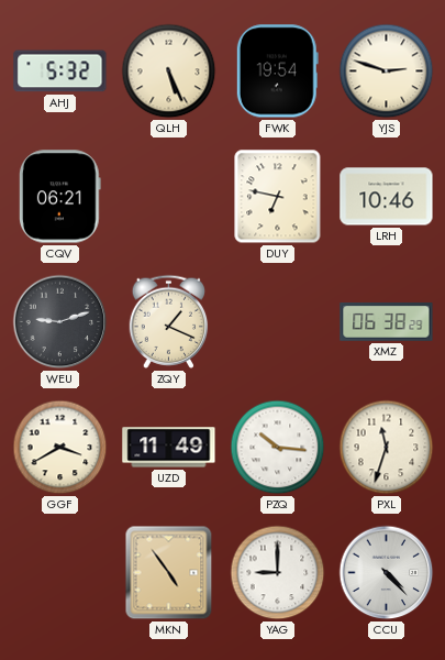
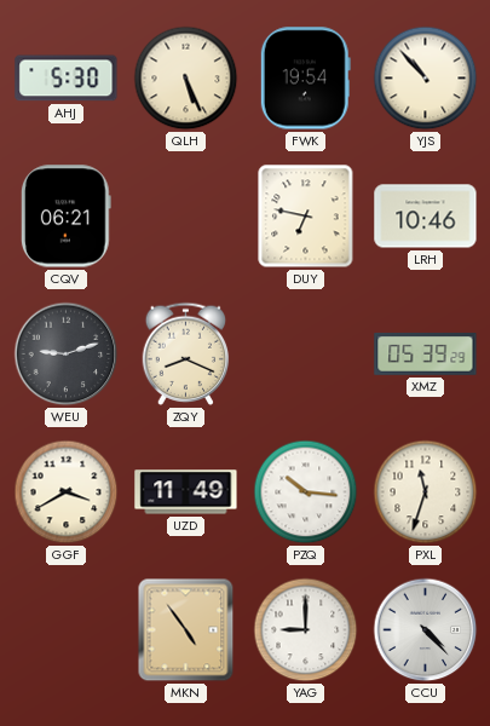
AHJ: 5:32 -> 5:30 (67, 79)
YJS: 2:48 -> 10:53 (426, 79)
ZQY: 1:19 -> 8:19 (186, 353)
XMZ: 06:38 -> 05:39 (426, 355)
